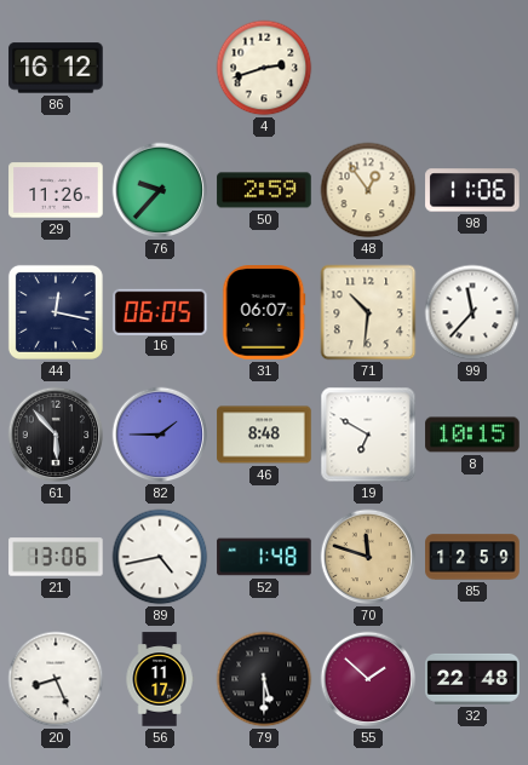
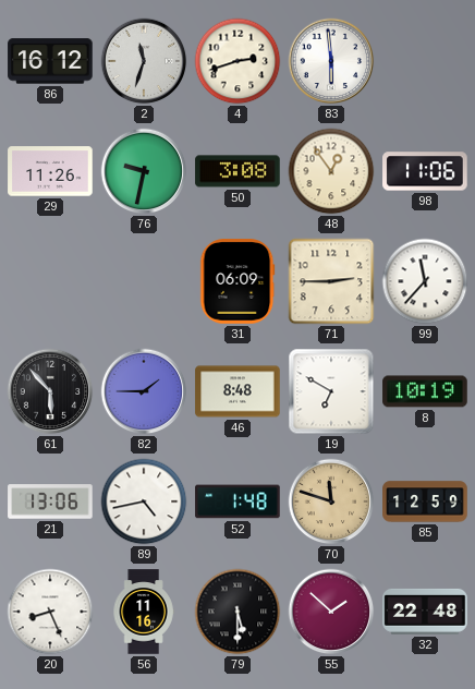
2: none -> 11:33 (144, 61)
83: none -> 5:59 (331, 61)
76: 9:37 -> 9:32 (144, 171)
50: 2:59 -> 3:08 (237, 171)
44: 12:17 -> none (56, 312)
16: 06:05 -> none (160, 311)
31: 06:07 -> 06:09 (237, 281)
71: 10:31 -> 2:45 (331, 281)
8: 10:15 -> 10:19 (425, 391)
56: 11:17 -> 11:16 (144, 612)
